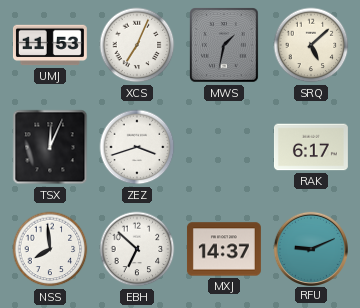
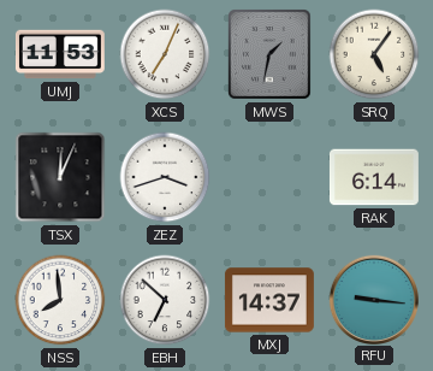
SRQ: 5:08 -> 5:06 (374, 54)
RAK: 6:17 -> 6:14 (374, 177)
RFU: 9:11 -> 9:16 (373, 299)
